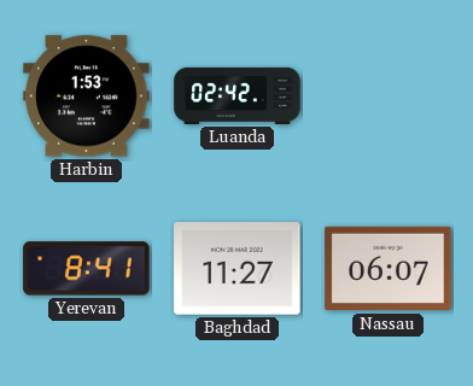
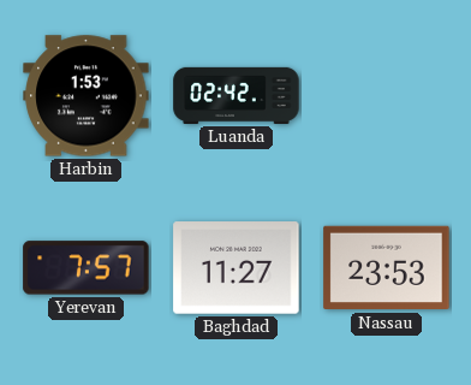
Yerevan: 8:41 -> 7:57 (87, 268)
Nassau: 06:07 -> 23:53 (387, 268)
